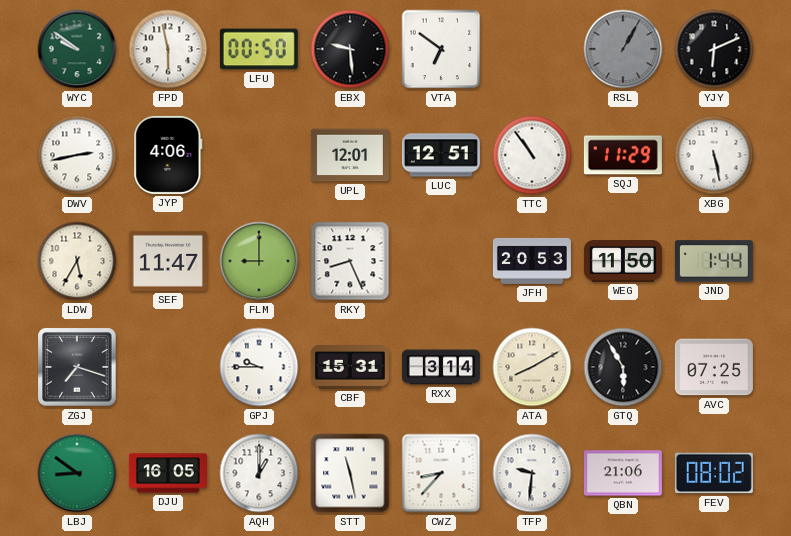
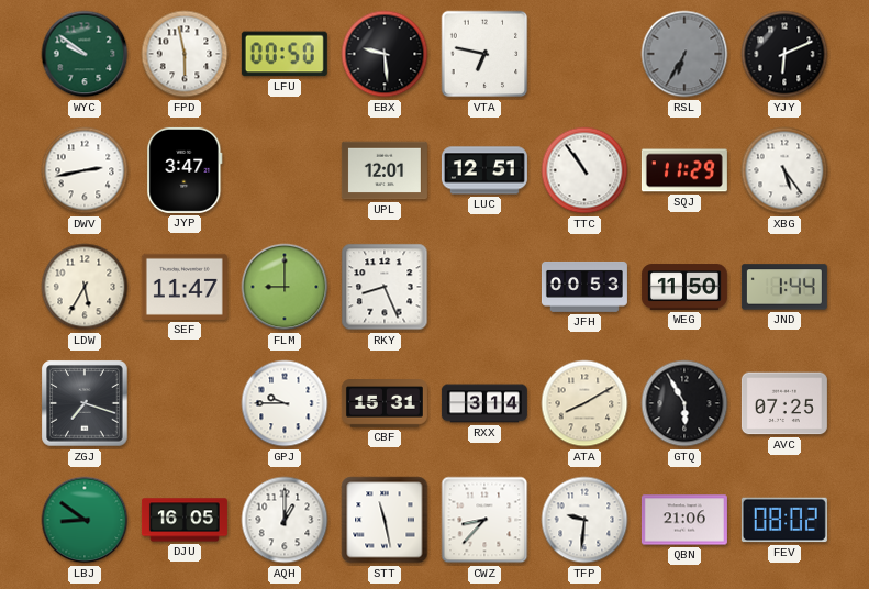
VTA: 6:51 -> 6:47 (484, 54)
RSL: 1:05 -> 6:35 (684, 54)
JYP: 4:06 -> 3:47 (185, 170)
XBG: 5:28 -> 5:24 (784, 170)
JFH: 20:53 -> 00:53 (584, 287)
